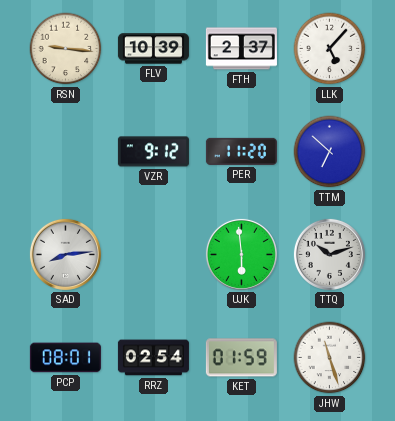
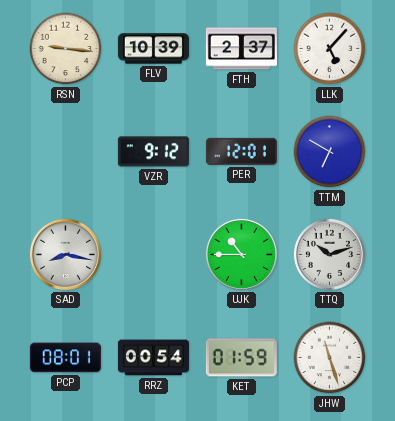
PER: 11:20 -> 12:01 (241, 151)
TTM: 6:52 -> 6:50 (330, 152)
SAD: 8:14 -> 8:17 (65, 254)
UJK: 5:59 -> 10:45 (241, 254)
RRZ: 02:54 -> 00:54 (153, 358)
